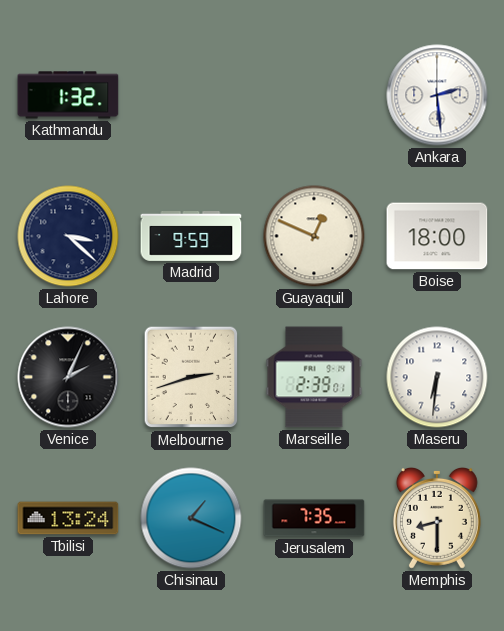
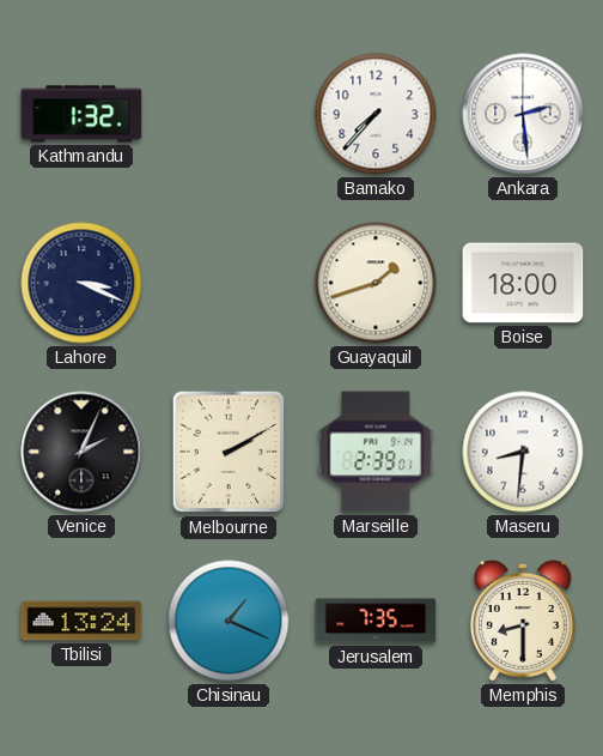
Bamako: none -> 7:37 (376, 114)
Lahore: 3:22 -> 3:19 (81, 283)
Madrid: 9:59 -> none (191, 237)
Guayaquil: 12:49 -> 1:42 (376, 283)
Melbourne: 2:42 -> 2:10 (229, 452)
Maseru: 6:31 -> 8:31 (523, 452)
